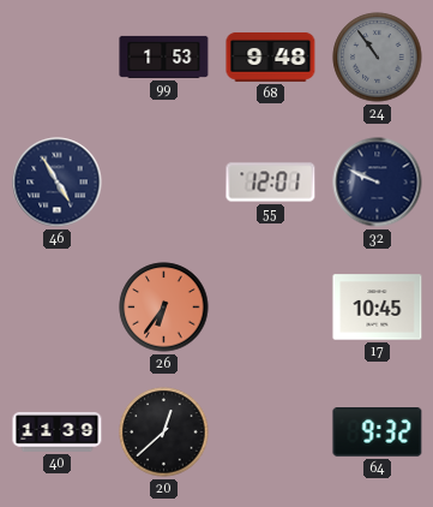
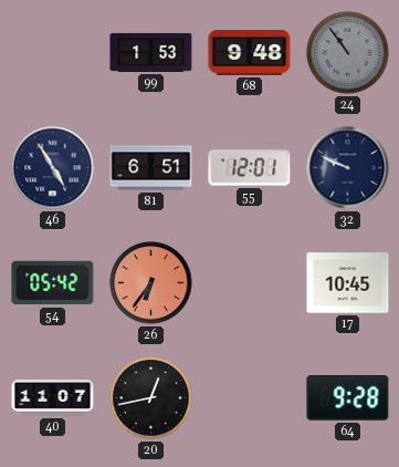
81: none -> 6:51 (151, 168)
54: none -> 05:42 (53, 283)
40: 11:39 -> 11:07 (53, 398)
20: 12:38 -> 12:43 (151, 398)
64: 9:32 -> 9:28 (348, 398)
